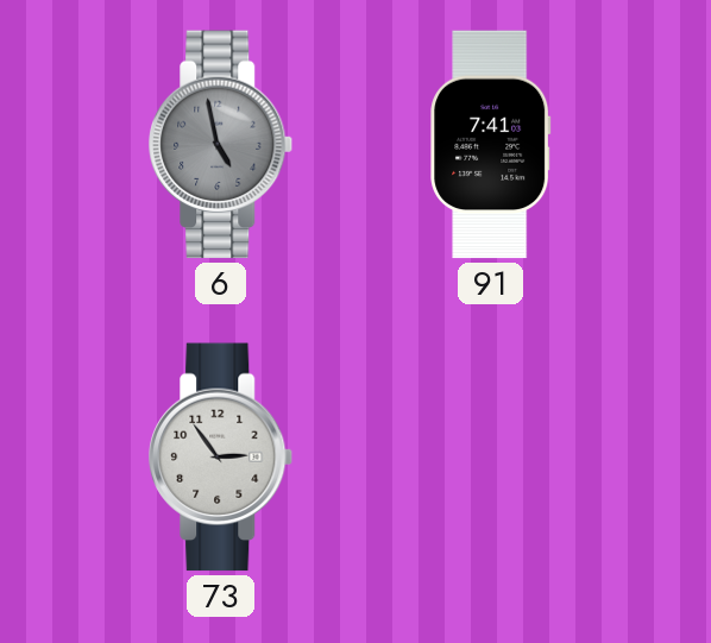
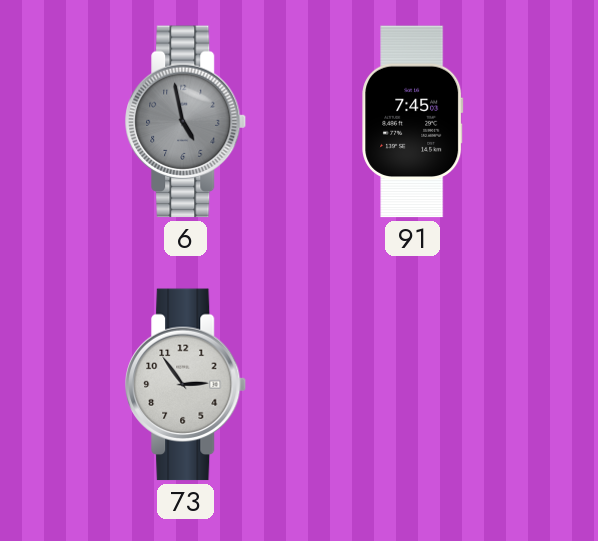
91: 7:41 -> 7:45 (413, 122)
